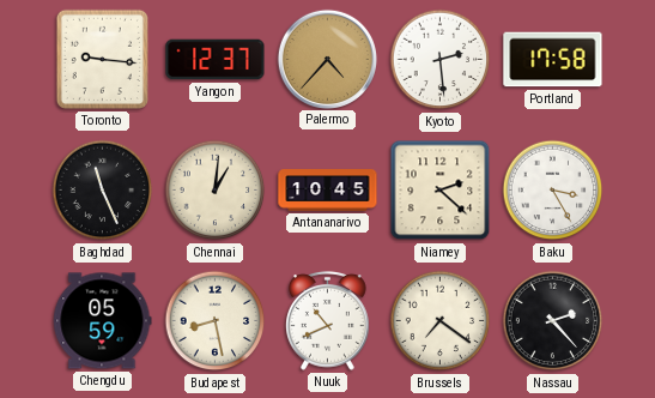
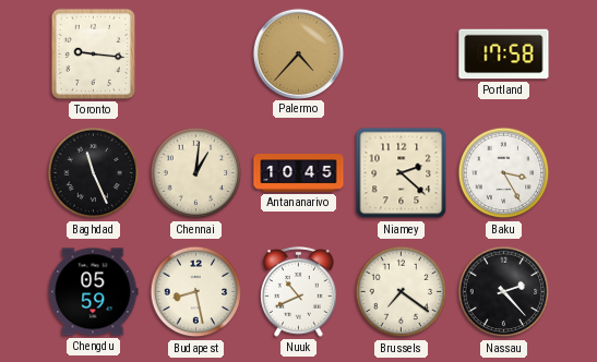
Yangon: 12:37 -> none (216, 60)
Kyoto: 2:29 -> none (441, 60)
